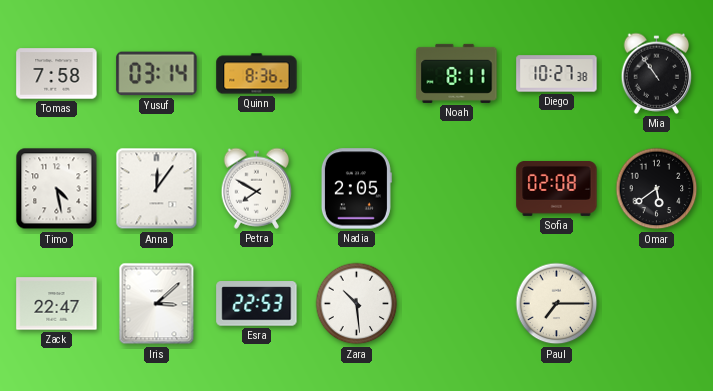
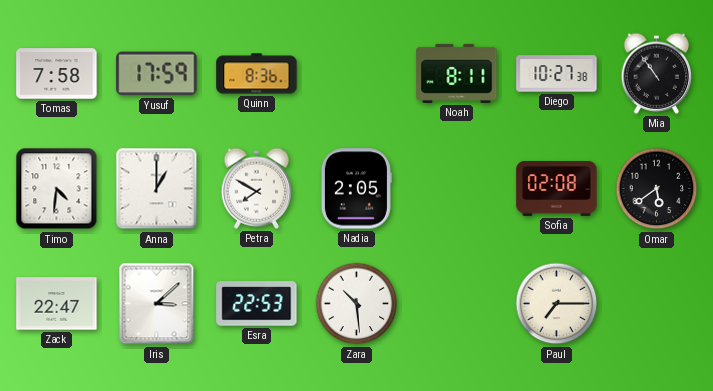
Yusuf: 03:14 -> 17:59 (157, 74)
Timo: 4:28 -> 4:31 (57, 189)
Anna: 12:06 -> 1:00 (157, 189)
